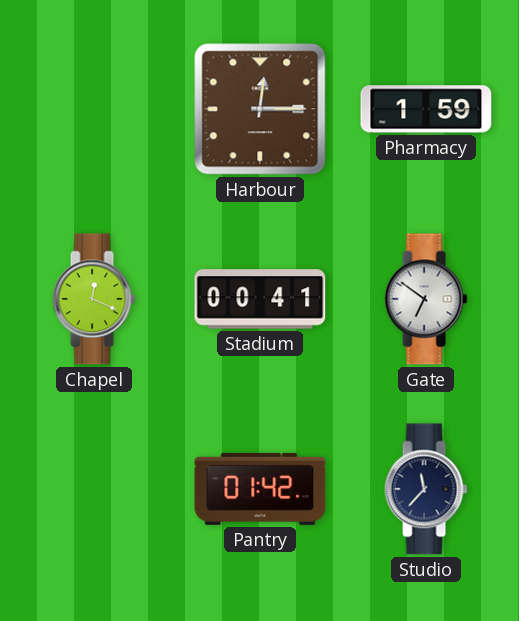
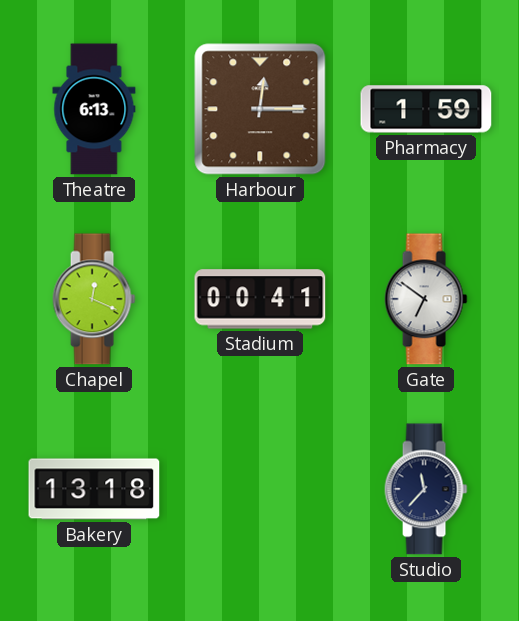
Theatre: none -> 6:13 (94, 109)
Bakery: none -> 13:18 (94, 489)
Pantry: 01:42 -> none (260, 489)
